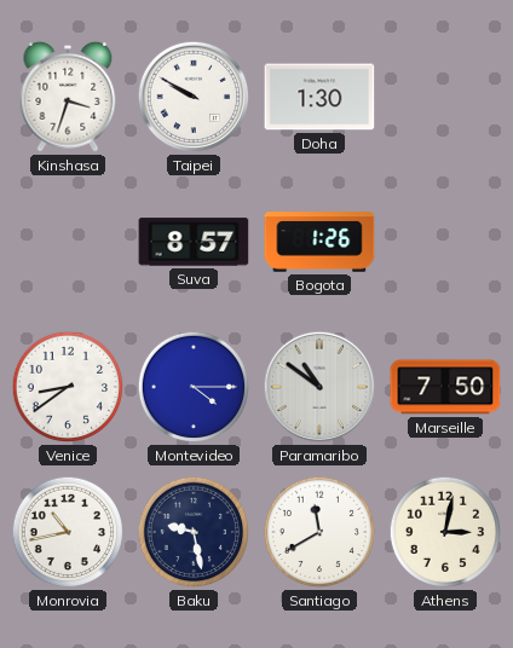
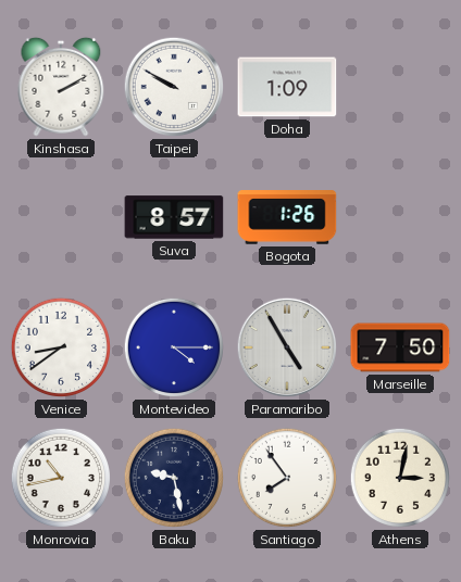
Kinshasa: 3:33 -> 2:10 (61, 87)
Doha: 1:30 -> 1:09 (287, 87)
Paramaribo: 10:51 -> 4:55 (287, 347)
Santiago: 11:40 -> 7:54 (287, 478)
